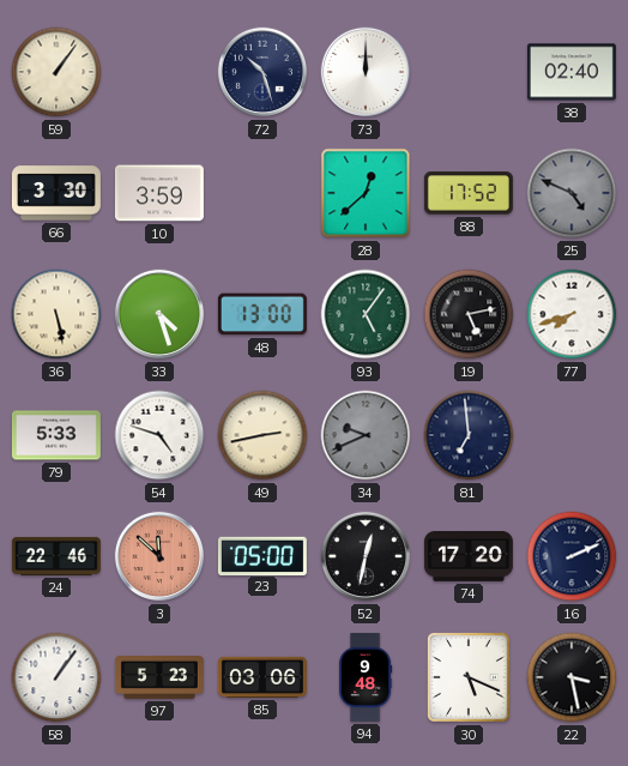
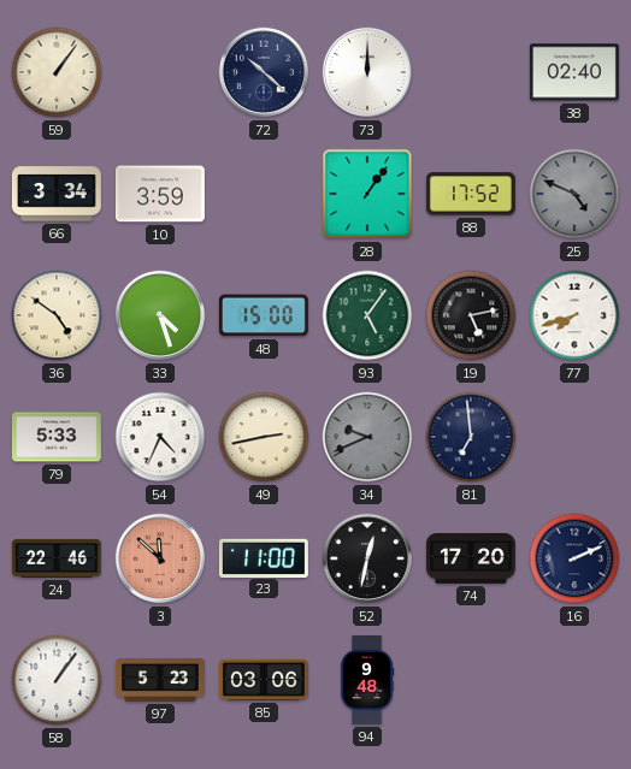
72: 10:27 -> 10:22 (264, 72)
66: 3:30 -> 3:34 (57, 194)
28: 12:38 -> 1:06 (367, 194)
36: 5:28 -> 4:51 (57, 315)
48: 13:00 -> 15:00 (264, 315)
54: 4:48 -> 4:34 (160, 437)
23: 05:00 -> 11:00 (264, 557)
30: 5:19 -> none (469, 677)
22: 3:28 -> none (572, 677)
